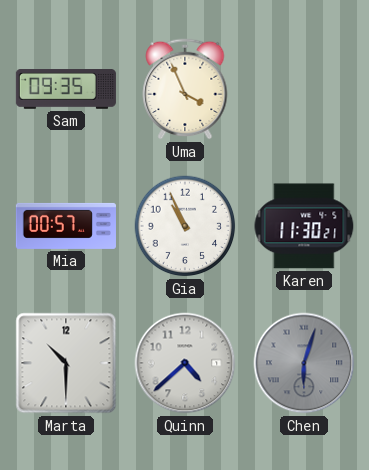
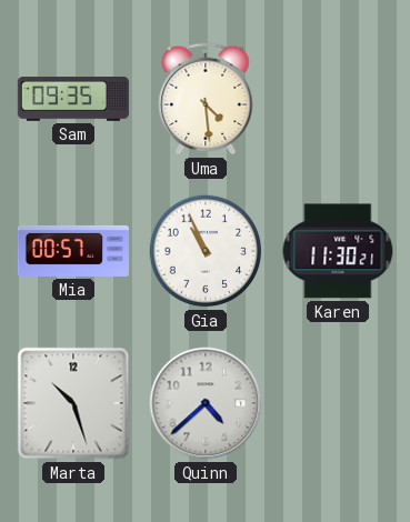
Uma: 3:56 -> 4:29 (206, 99)
Marta: 10:30 -> 10:27 (73, 403)
Chen: 6:03 -> none (304, 363)
